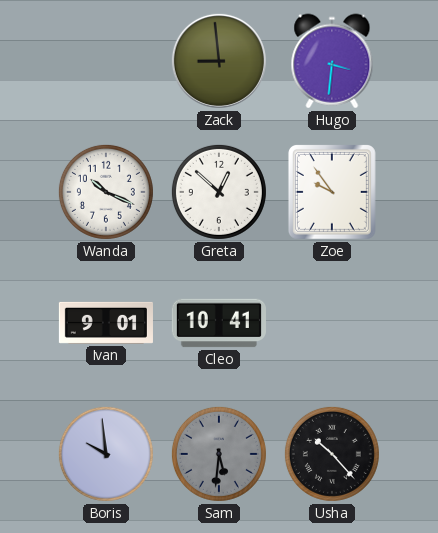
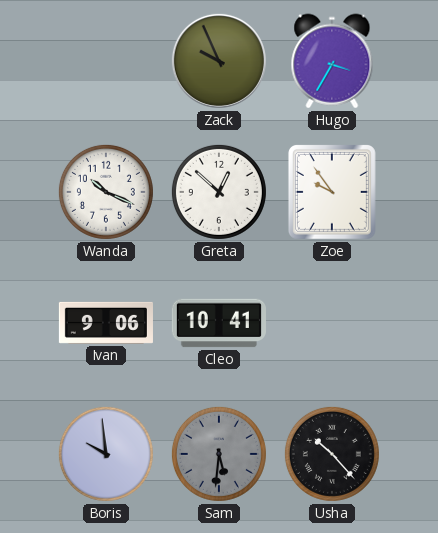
Zack: 8:59 -> 9:56 (219, 61)
Hugo: 3:31 -> 3:35 (332, 61)
Ivan: 9:01 -> 9:06 (106, 323)
